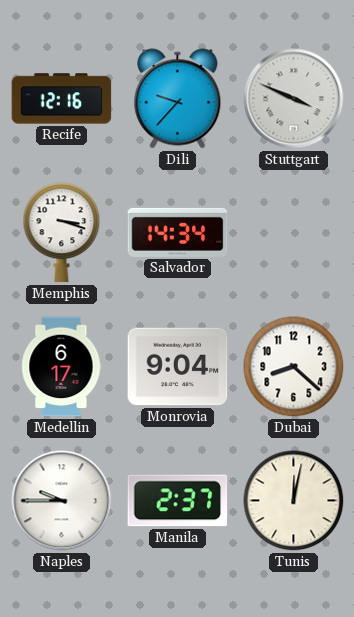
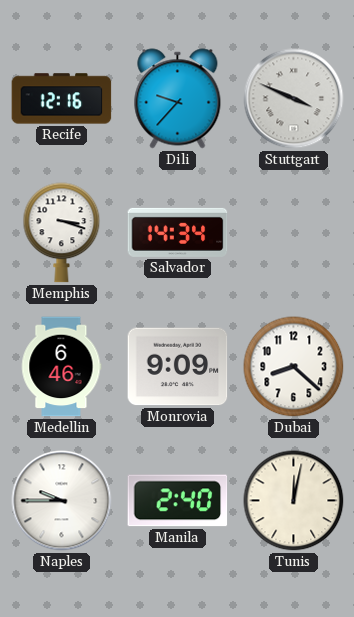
Medellin: 6:17 -> 6:46 (62, 367)
Monrovia: 9:04 -> 9:09 (178, 367)
Manila: 2:37 -> 2:40 (178, 501)
